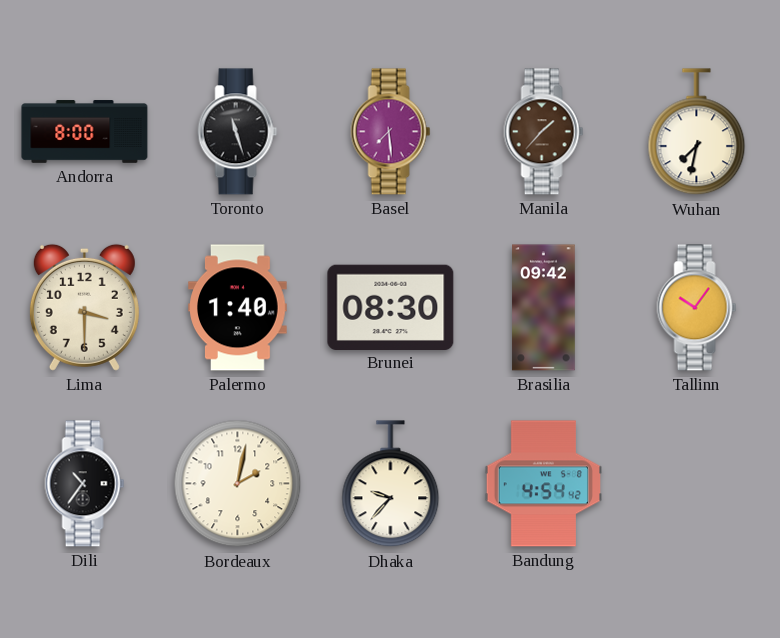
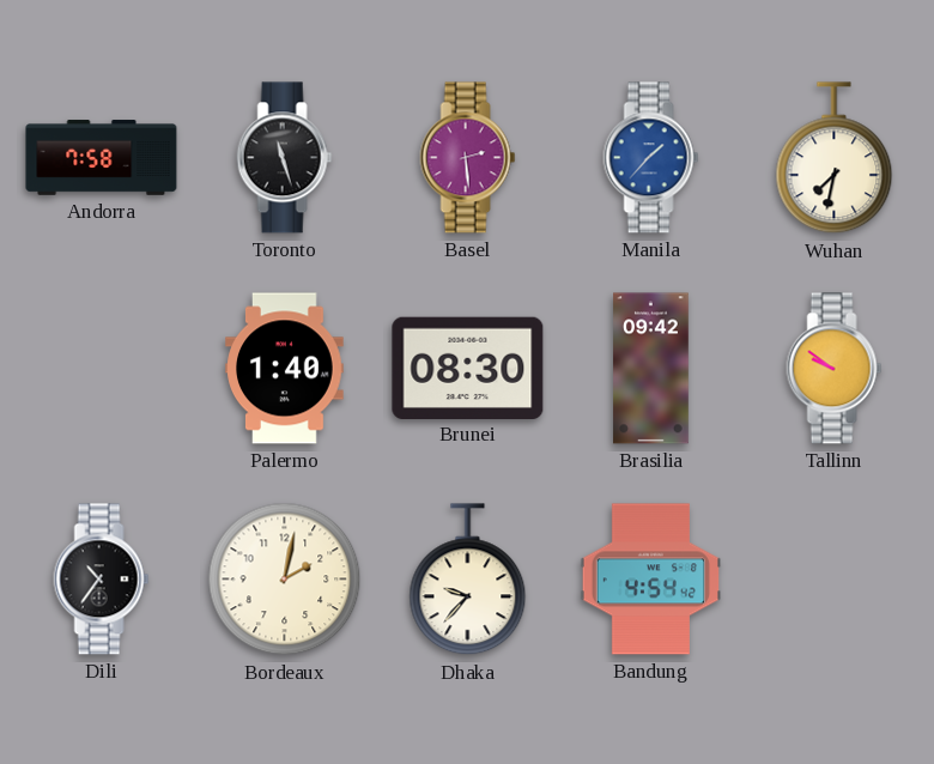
Andorra: 8:00 -> 7:58 (102, 158)
Basel: 7:29 -> 2:29 (468, 158)
Manila dial: brown -> blue (651, 158)
Lima: 3:30 -> none (84, 307)
Tallinn: 10:06 -> 9:51 (835, 369)
